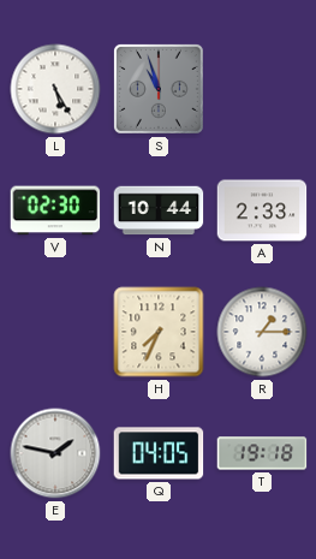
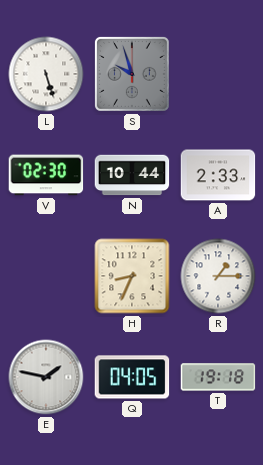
L: 5:25 -> 5:27 (46, 74)
S: 10:57 -> 9:57 (132, 74)
H: 7:34 -> 8:34 (132, 276)
